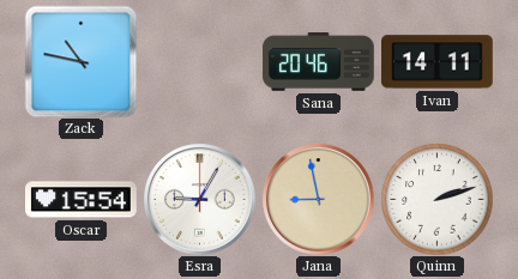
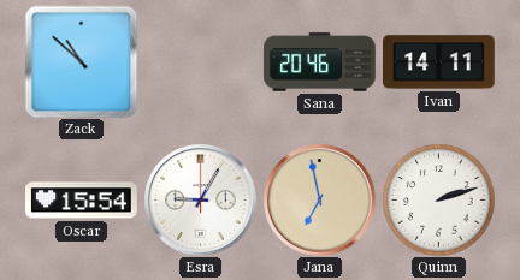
Zack: 10:47 -> 10:52 (81, 61)
Jana: 8:58 -> 6:58 (319, 199)
